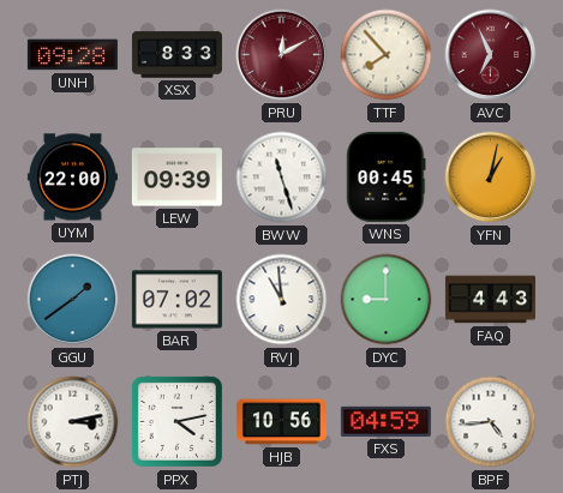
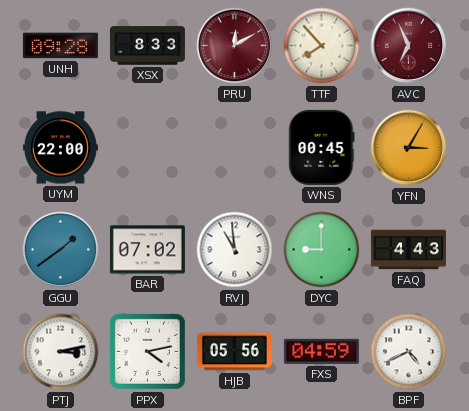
LEW: 09:39 -> none (176, 178)
BWW: 11:27 -> none (282, 178)
YFN: 1:02 -> 3:05 (409, 148)
HJB: 10:56 -> 05:56 (234, 352)
BPF: 4:44 -> 4:41 (409, 352)
